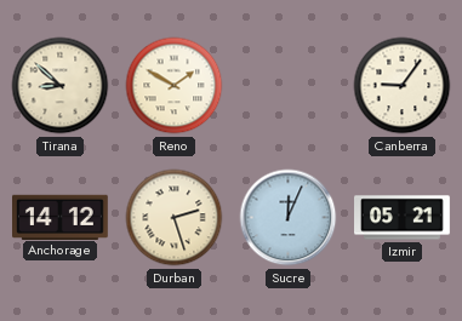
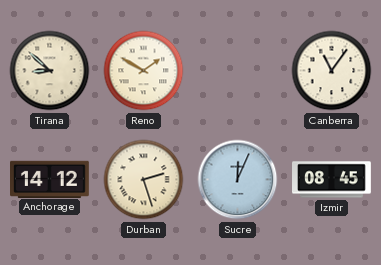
Canberra: 9:06 -> 11:06 (332, 71)
Izmir: 05:21 -> 08:45 (332, 180)
